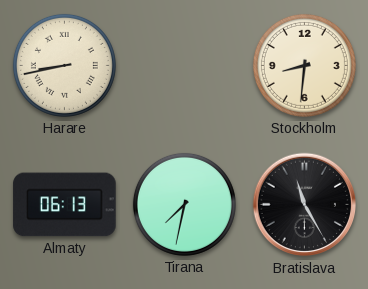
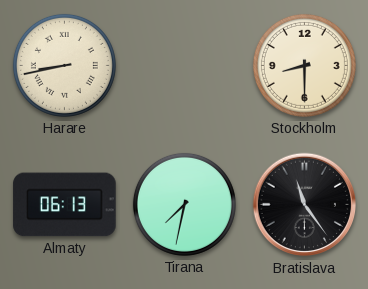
Stockholm: 8:31 -> 8:30 (304, 65)
Bratislava: 11:25 -> 11:24 (305, 205)
